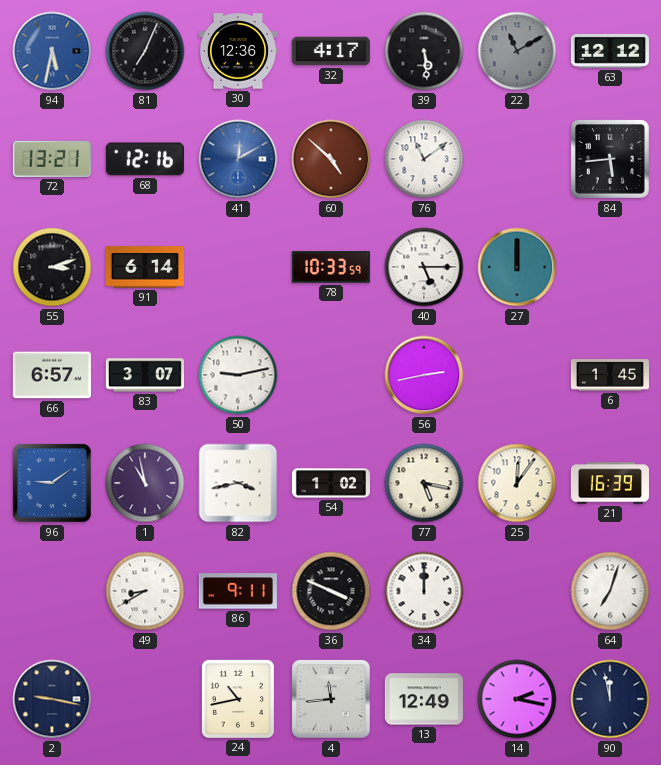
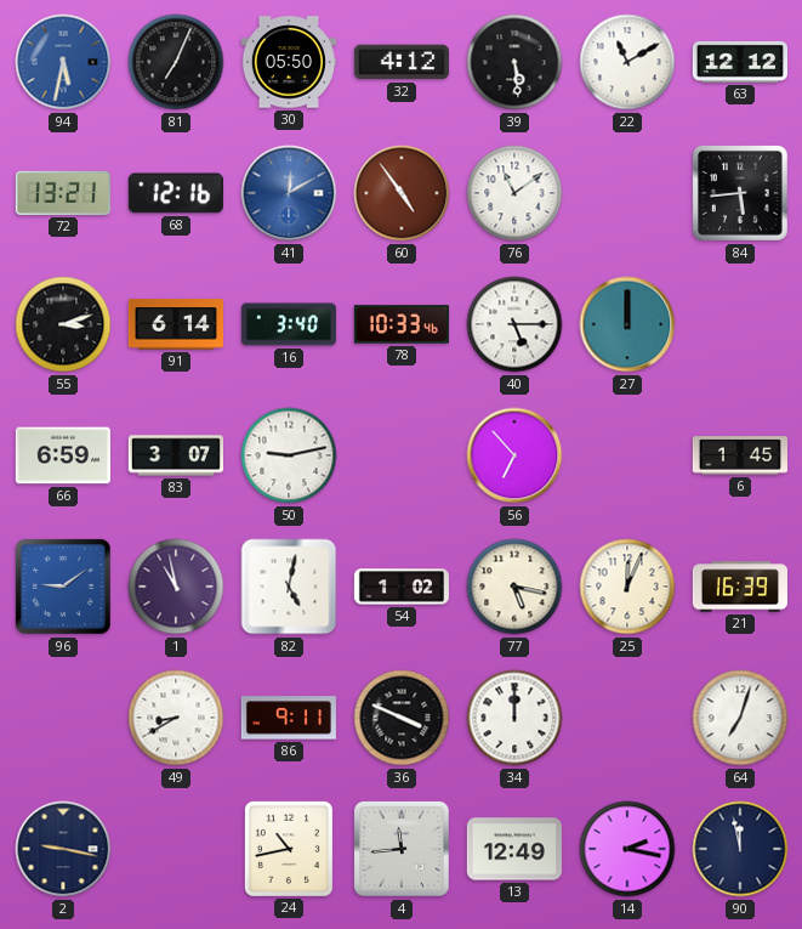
30: 12:36 -> 05:50 (289, 62)
32: 4:17 -> 4:12 (402, 62)
22 dial: grey -> white (627, 62)
60: 4:52 -> 4:54 (402, 193)
16: none -> 3:40 (289, 324)
78: 10:33:59 -> 10:33:46 (402, 324)
66: 6:57 -> 6:59 (63, 455)
56: 2:43 -> 6:53 (514, 455)
82: 3:43 -> 5:02 (289, 587)
25: 12:06 -> 12:04 (627, 587)
